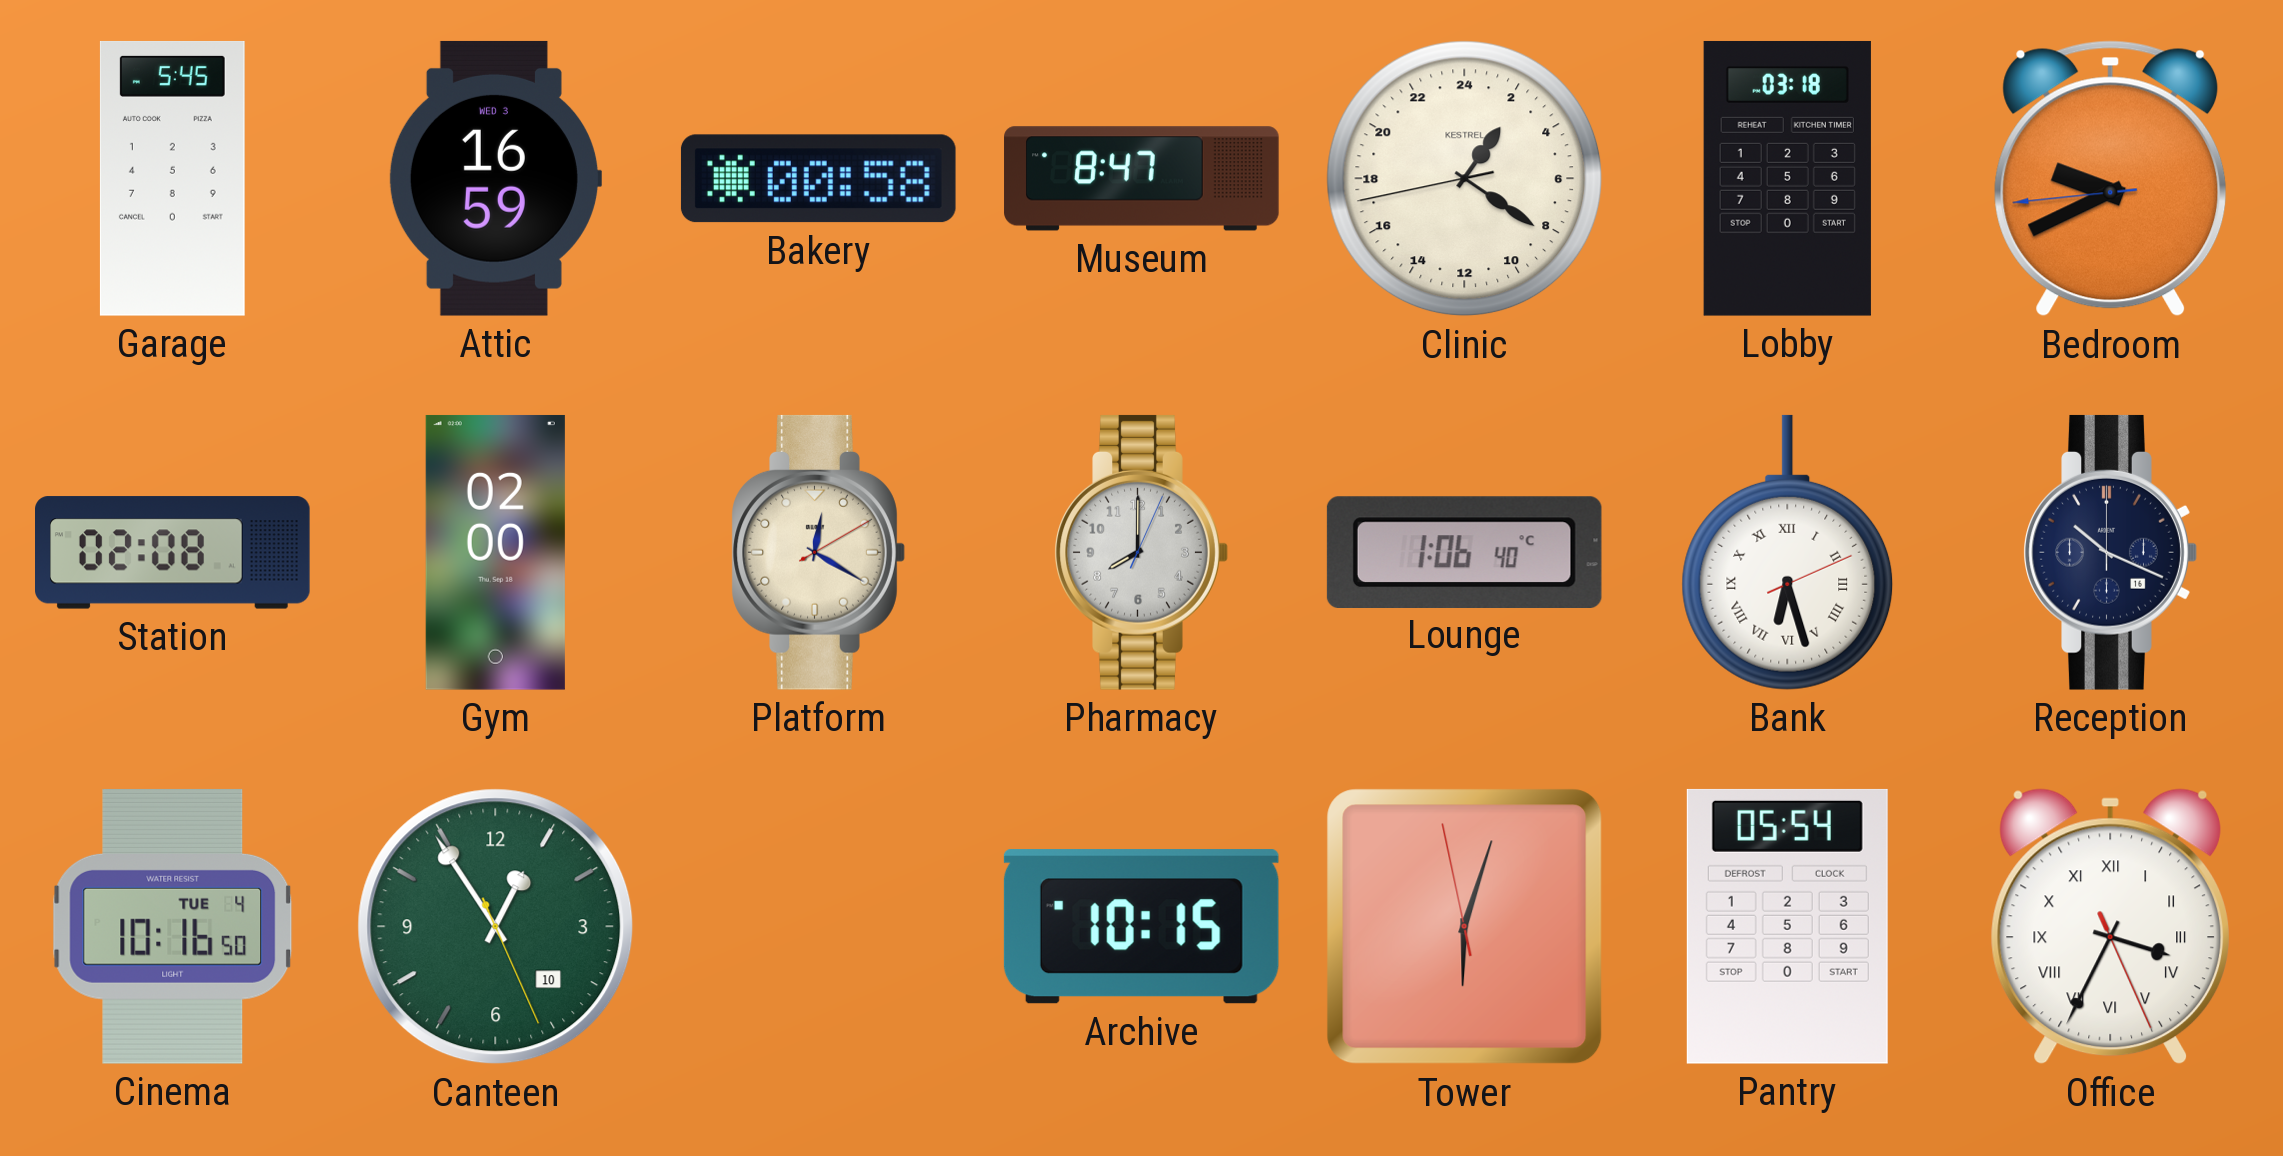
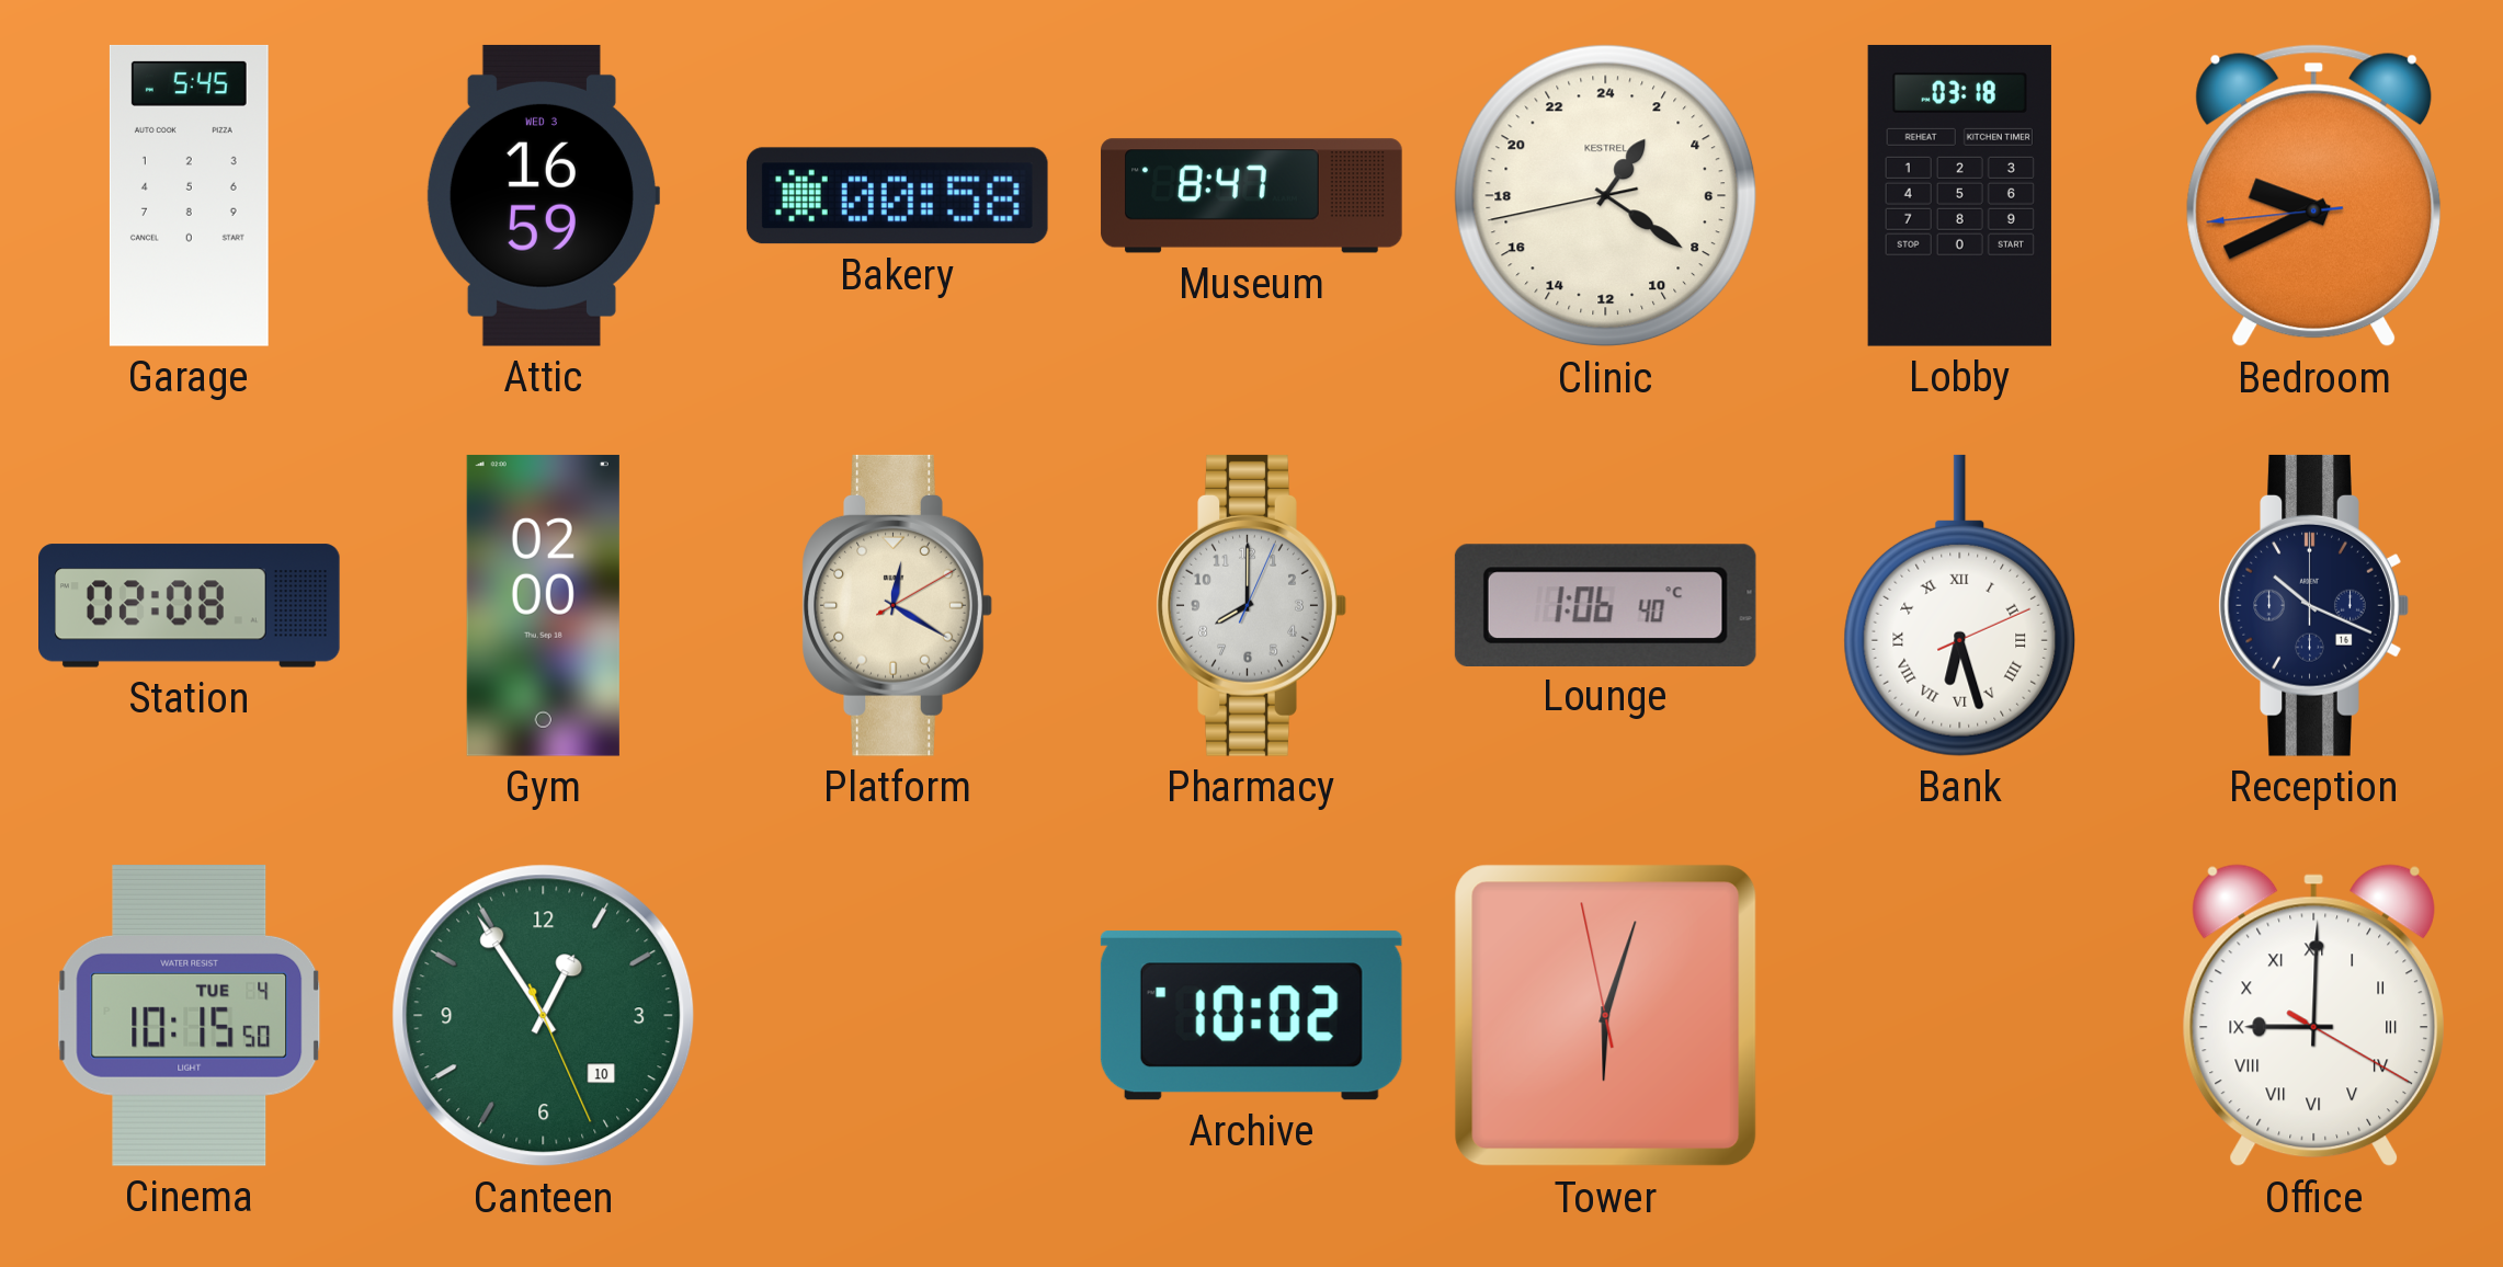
Cinema: 10:16 -> 10:15 (190, 1015)
Archive: 10:15 -> 10:02 (1251, 1016)
Pantry: 05:54 -> none (1787, 926)
Office: 3:34 -> 9:00 (2313, 1016)
